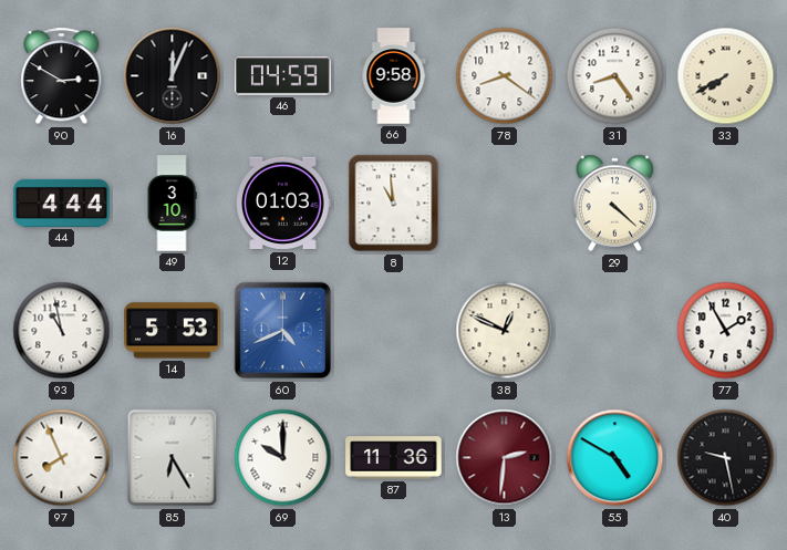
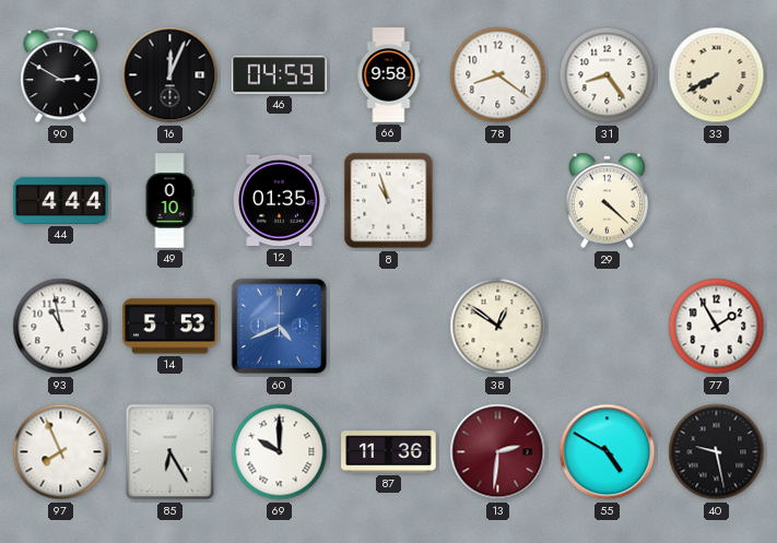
49: 3:10 -> 0:10 (169, 201)
12: 01:03 -> 01:35 (280, 201)
8: 10:59 -> 10:57 (389, 201)
38: 12:49 -> 12:51 (498, 327)
